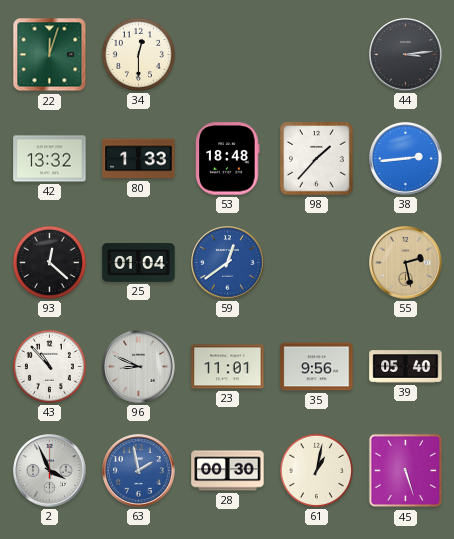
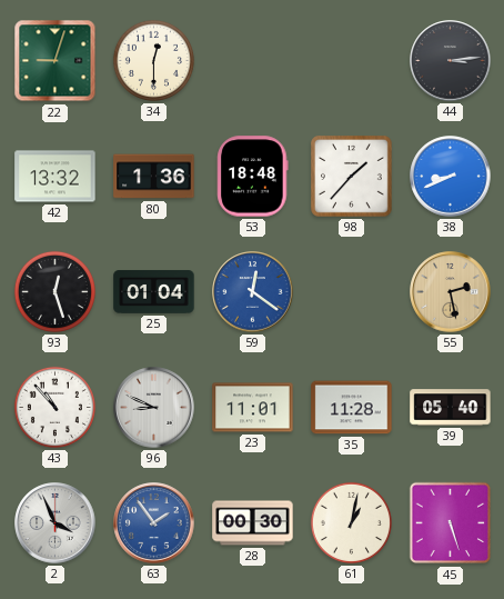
22: 12:03 -> 9:03 (56, 61)
80: 1:33 -> 1:36 (154, 177)
38: 2:44 -> 8:41 (451, 177)
93: 12:22 -> 12:27 (54, 291)
59: 12:39 -> 12:21 (253, 292)
35: 9:56 -> 11:28 (352, 408)
63: 1:58 -> 1:54 (154, 523)
